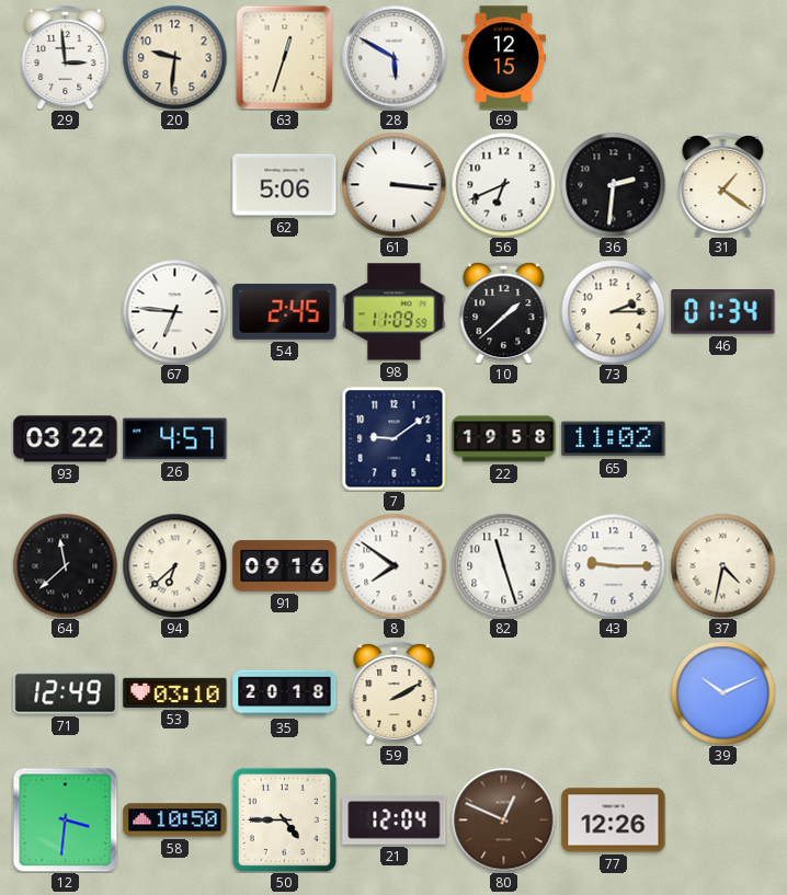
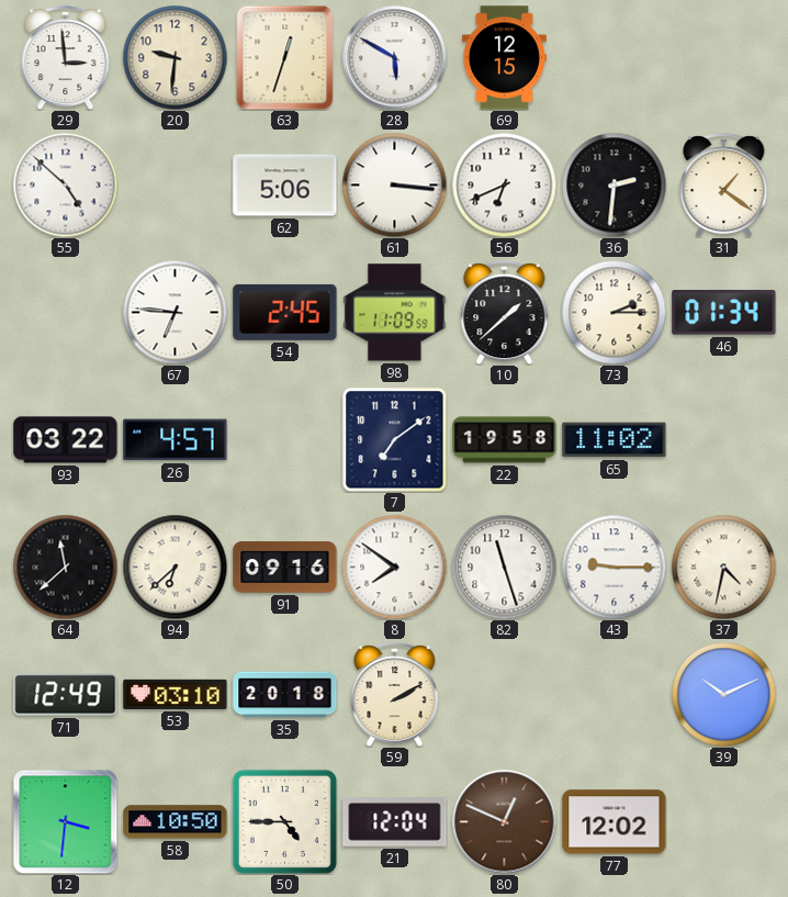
55: none -> 4:52 (65, 184)
7: 9:09 -> 7:09 (394, 439)
77: 12:26 -> 12:02 (615, 822)
